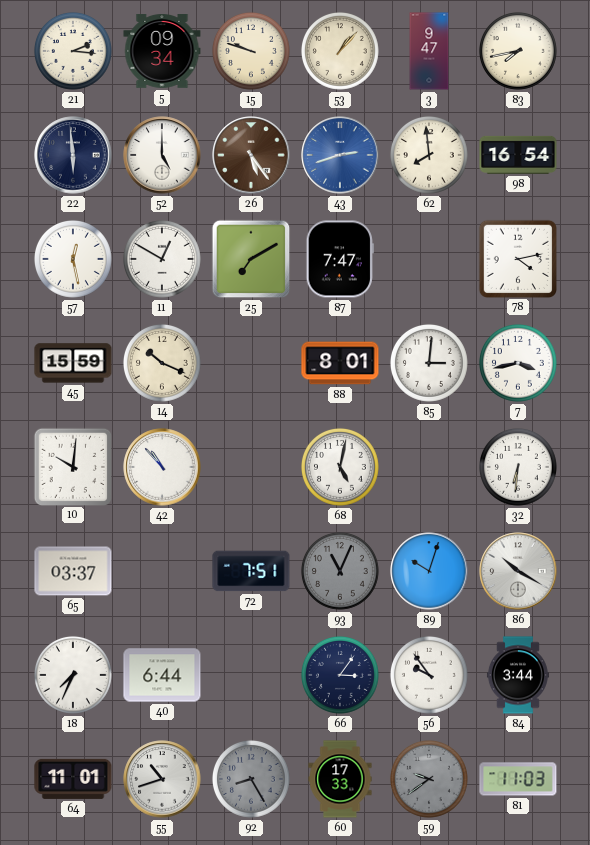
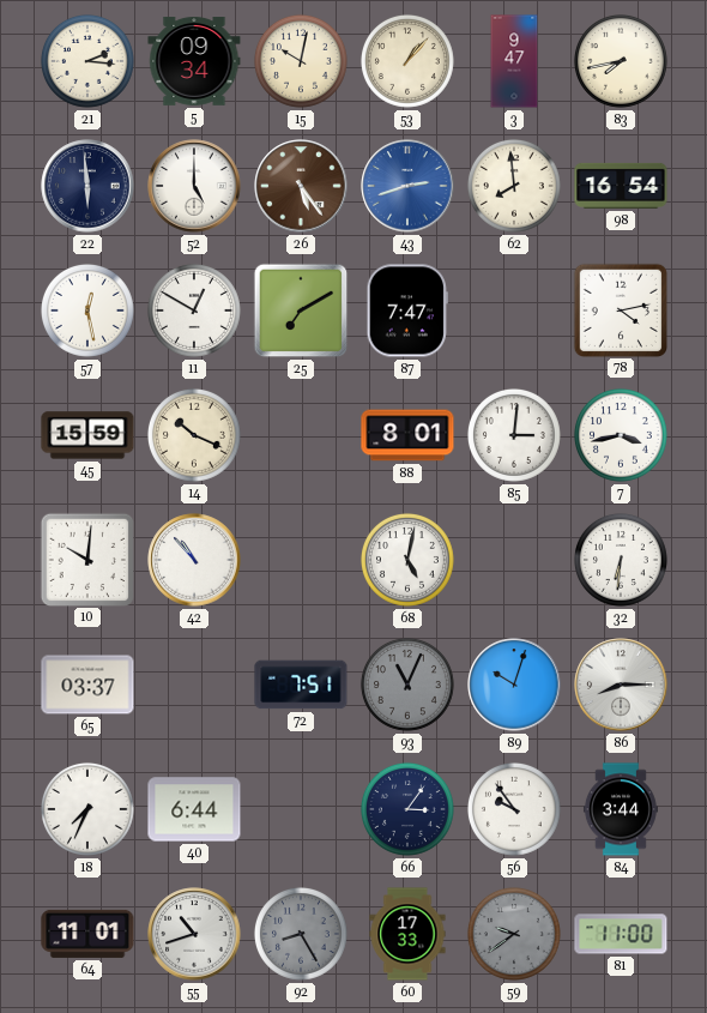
15: 9:48 -> 10:02 (301, 61)
86: 10:20 -> 8:15 (621, 685)
81: 11:03 -> 11:00 (621, 934)
